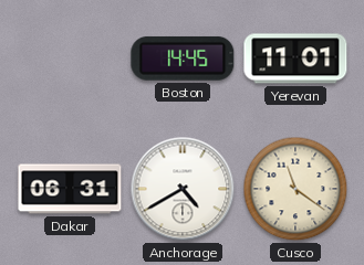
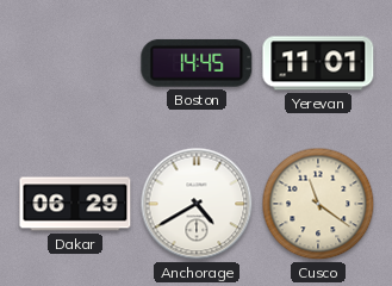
Dakar: 06:31 -> 06:29 (75, 204)
